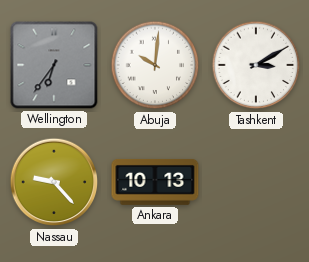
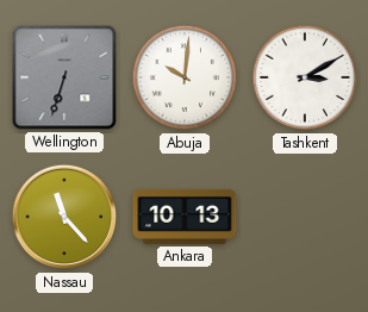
Wellington: 6:36 -> 6:33 (64, 77)
Nassau: 9:23 -> 11:23 (64, 217)
